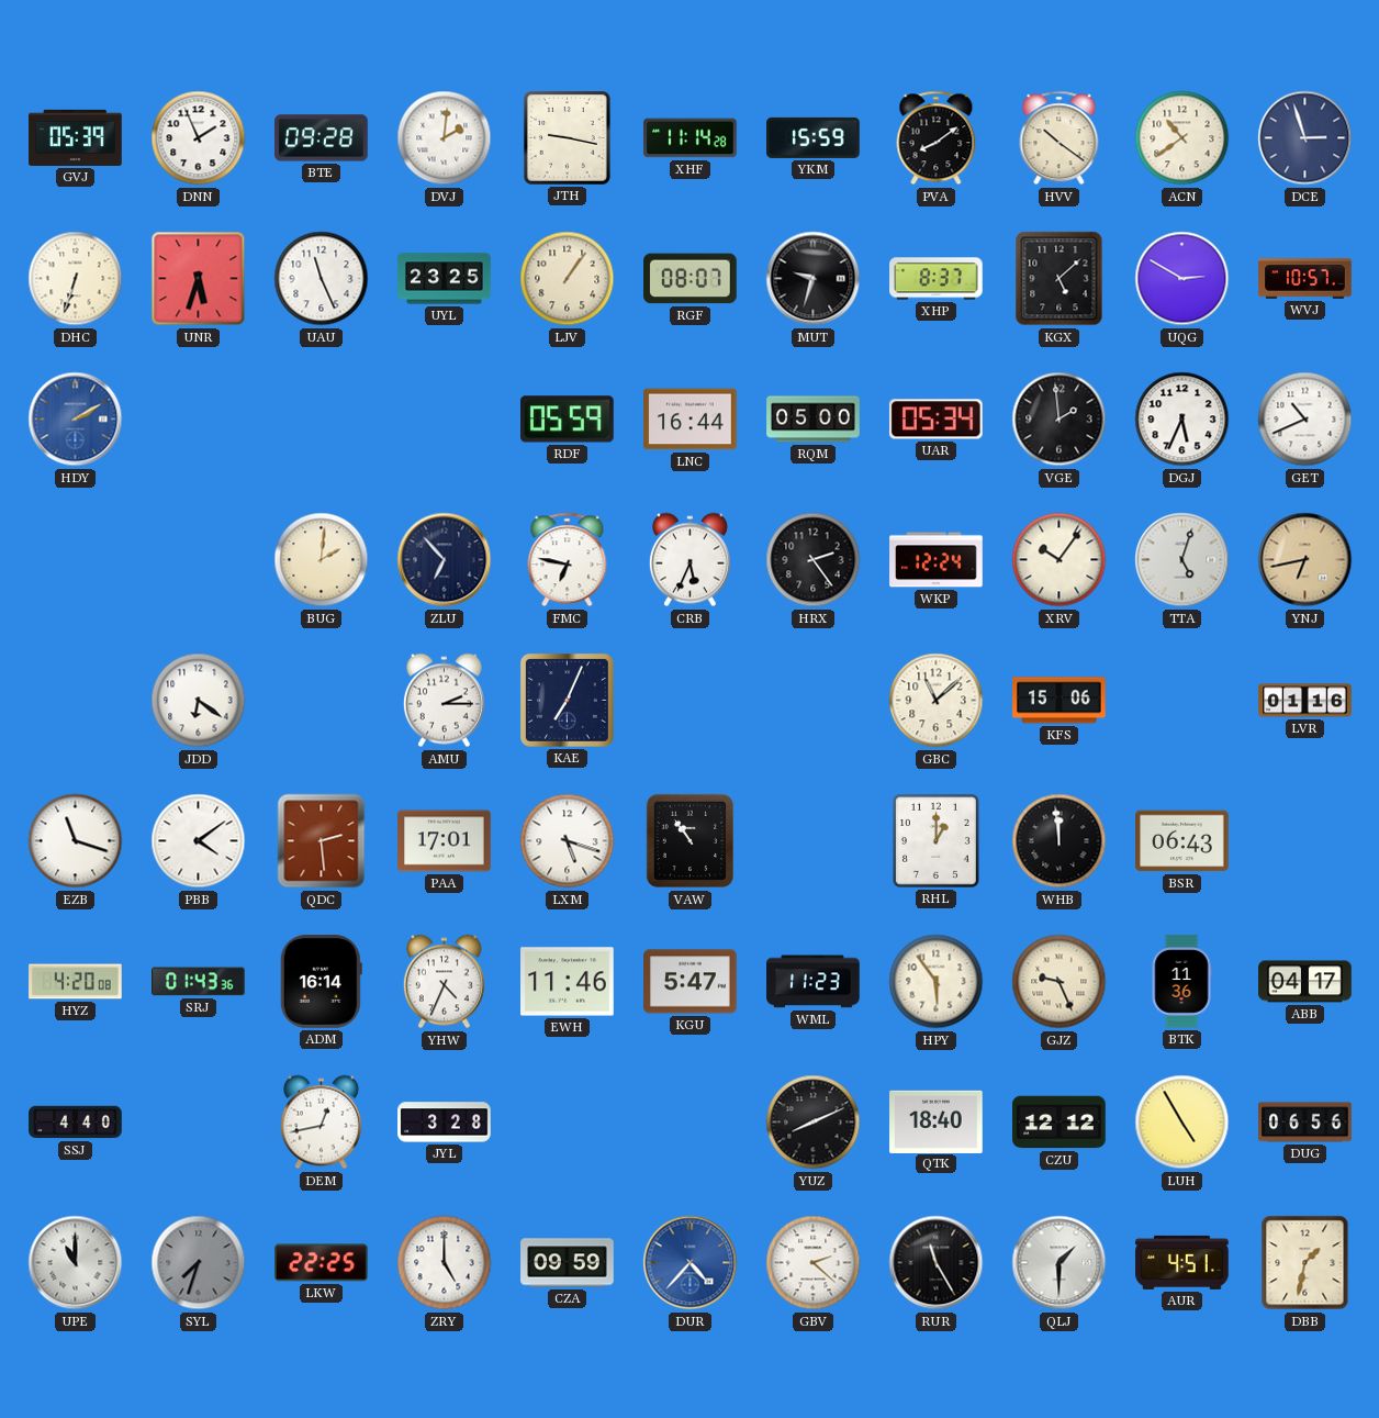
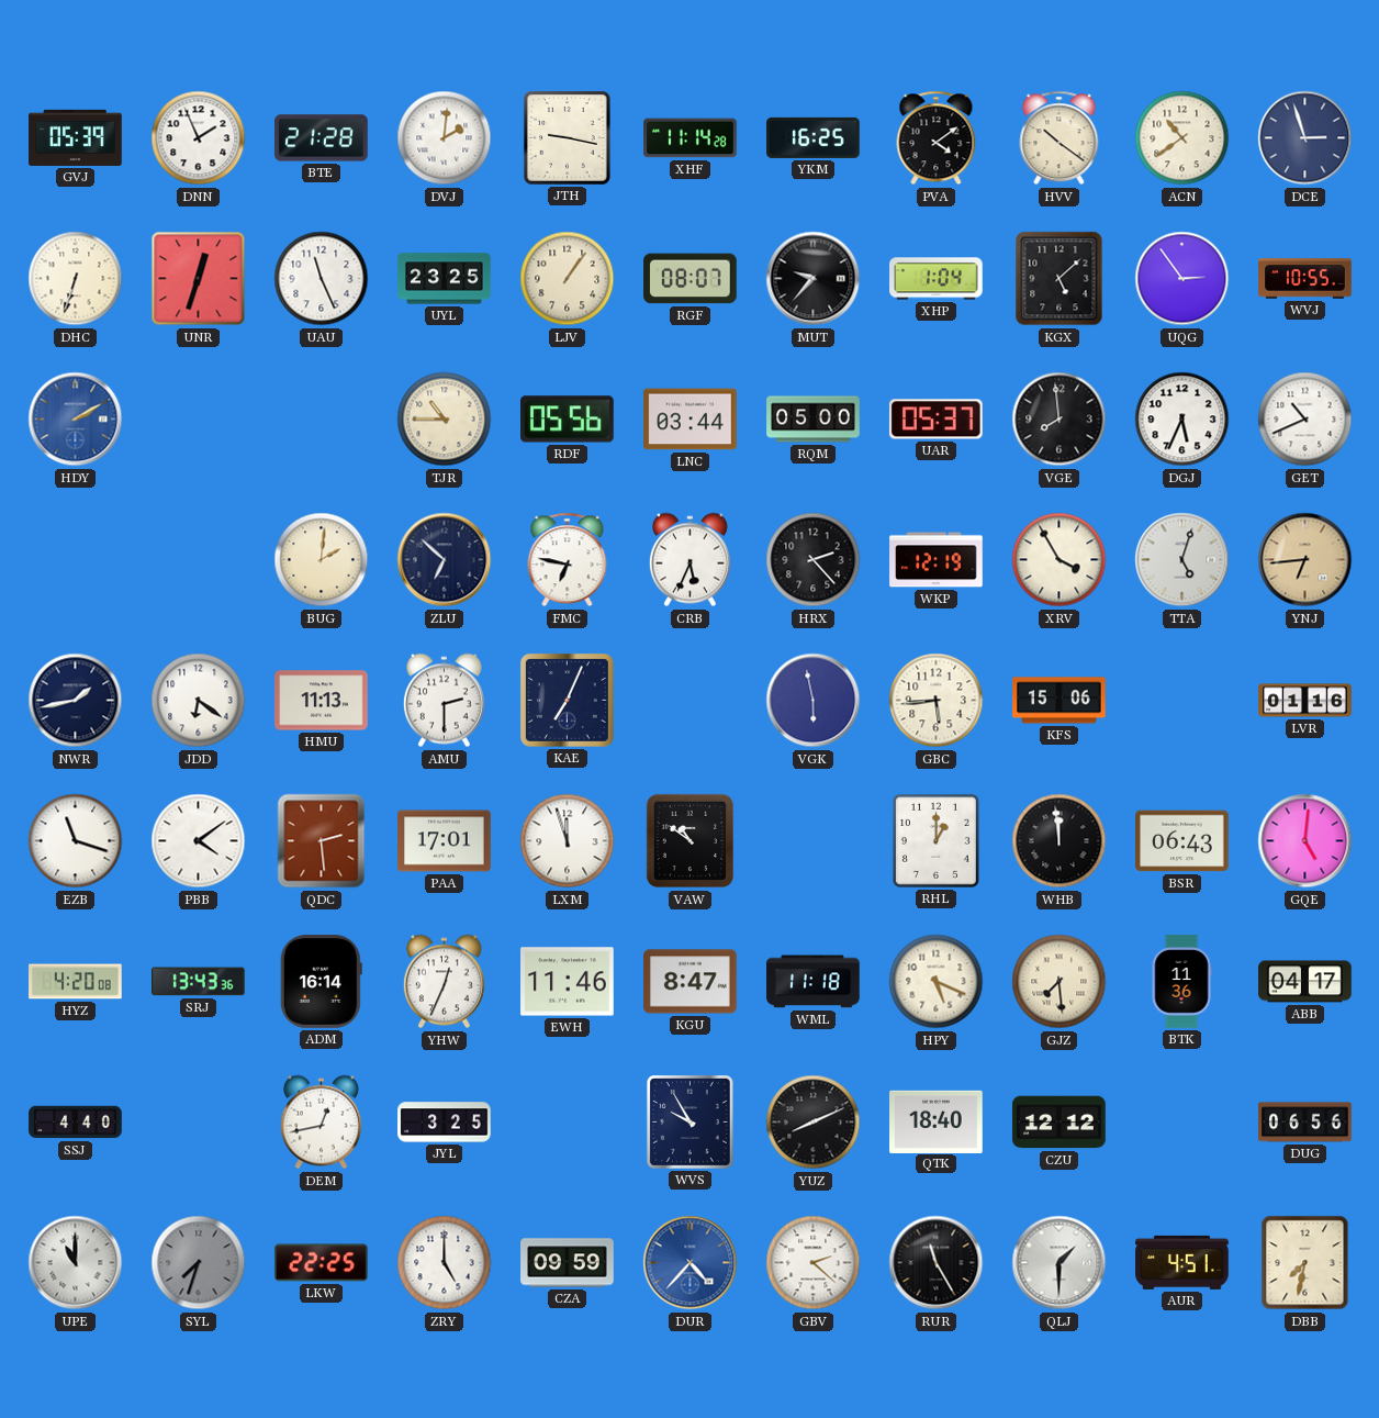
BTE: 09:28 -> 21:28 (322, 138)
YKM: 15:59 -> 16:25 (814, 137)
PVA: 8:09 -> 4:09 (937, 138)
UNR: 5:33 -> 12:33 (199, 279)
MUT: 9:33 -> 9:37 (814, 279)
XHP: 8:37 -> 1:04 (937, 279)
UQG: 2:50 -> 2:54 (1182, 279)
WVJ: 10:57 -> 10:55 (1305, 279)
TJR: none -> 10:45 (445, 420)
RDF: 05:59 -> 05:56 (568, 420)
LNC: 16:44 -> 03:44 (691, 420)
UAR: 05:34 -> 05:37 (937, 420)
VGE: 1:59 -> 7:59 (1060, 420)
ZLU: 6:53 -> 6:52 (445, 560)
HRX: 2:24 -> 2:23 (814, 560)
WKP: 12:24 -> 12:19 (937, 560)
XRV: 10:06 -> 3:55 (1060, 560)
YNJ: 6:43 -> 6:44 (1305, 560)
NWR: none -> 1:43 (76, 701)
HMU: none -> 11:13 (322, 701)
AMU: 2:15 -> 2:30 (444, 701)
VGK: none -> 5:58 (814, 701)
GBC: 11:08 -> 5:44 (937, 701)
LXM: 5:18 -> 11:57 (568, 841)
VAW: 10:54 -> 10:51 (689, 841)
GQE: none -> 5:01 (1305, 841)
SRJ: 01:43 -> 13:43 (199, 982)
YHW: 4:34 -> 12:34 (444, 982)
KGU: 5:47 -> 8:47 (691, 982)
WML: 11:23 -> 11:18 (814, 982)
HPY: 5:54 -> 5:19 (937, 982)
GJZ: 9:26 -> 7:29 (1060, 982)
JYL: 3:28 -> 3:25 (445, 1123)
WVS: none -> 9:55 (689, 1123)
LUH: 4:55 -> none (1182, 1123)
DBB: 1:32 -> 7:32 (1305, 1263)
